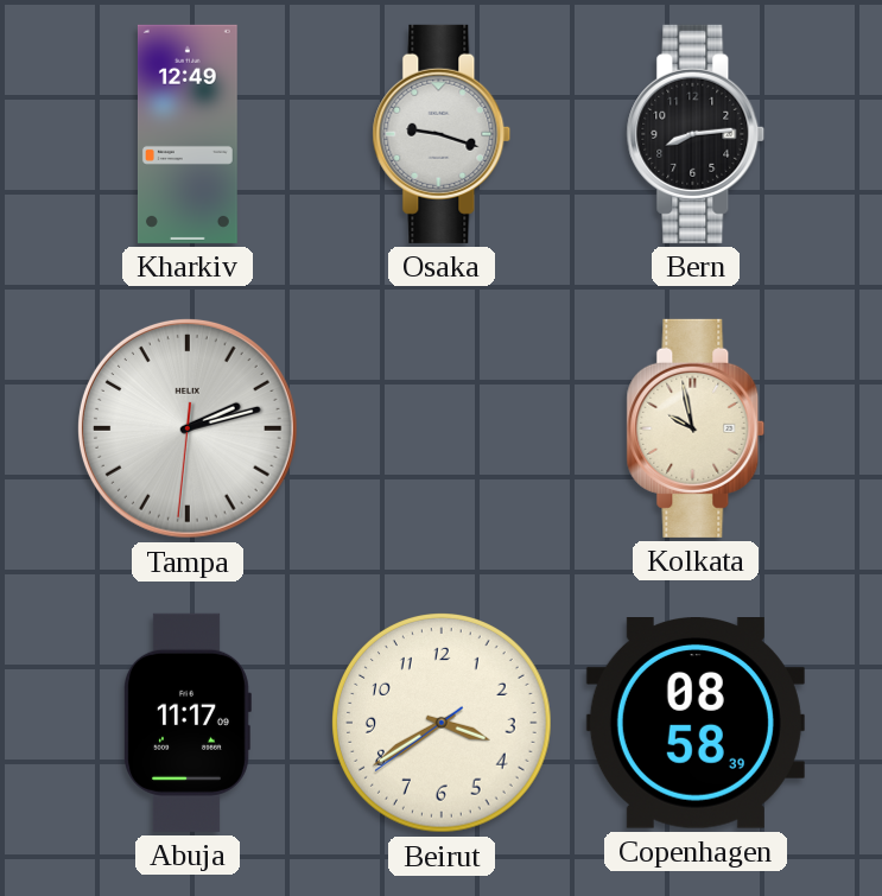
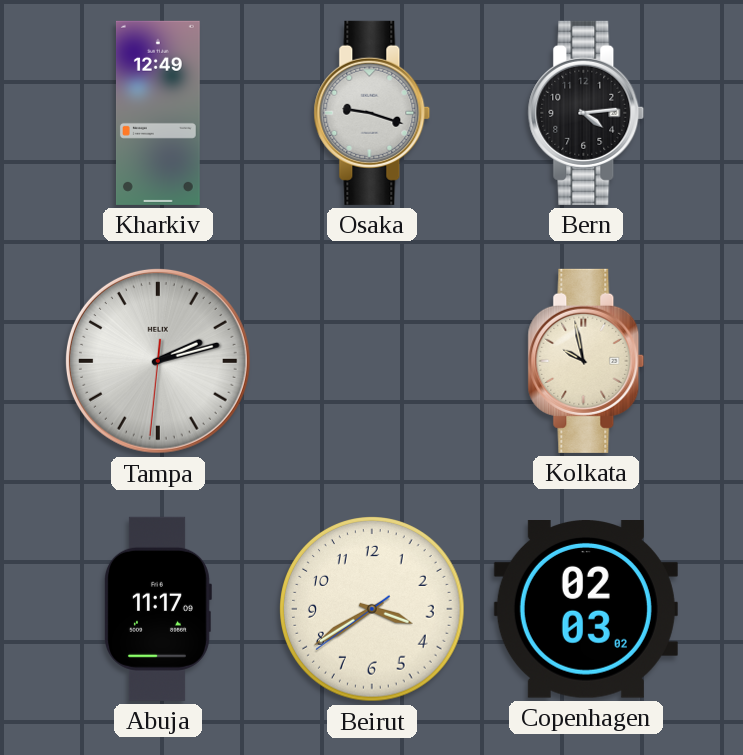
Bern: 8:14 -> 4:14 (586, 113)
Copenhagen: 08:58 -> 02:03 (586, 610)
